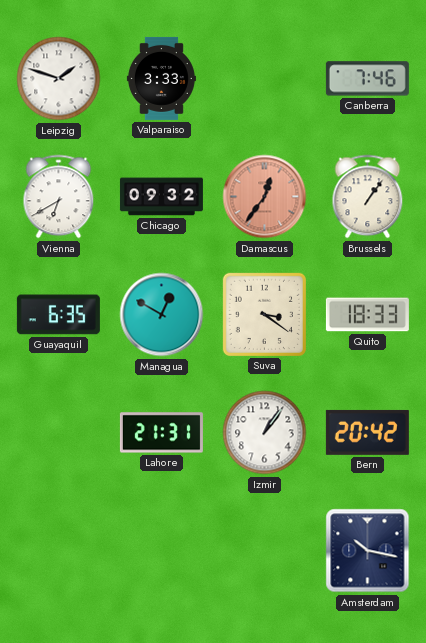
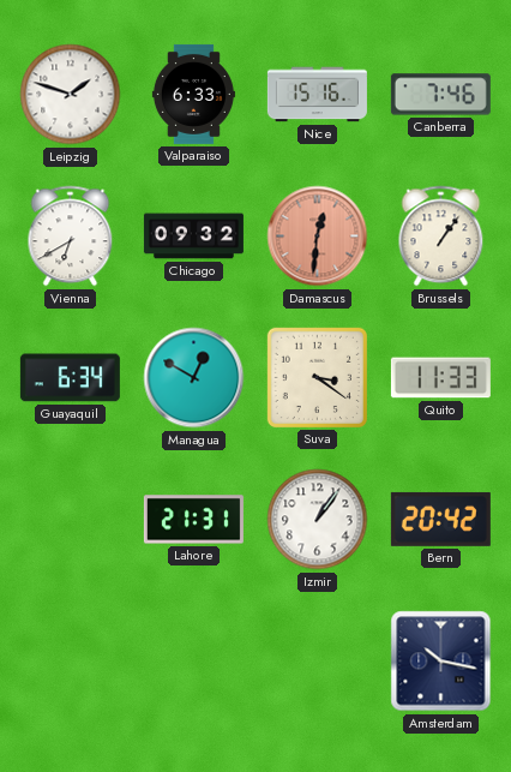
Valparaiso: 3:33 -> 6:33 (193, 94)
Nice: none -> 15:16 (317, 95)
Damascus: 12:36 -> 12:31 (318, 237)
Guayaquil: 6:35 -> 6:34 (70, 378)
Quito: 18:33 -> 11:33 (440, 378)
